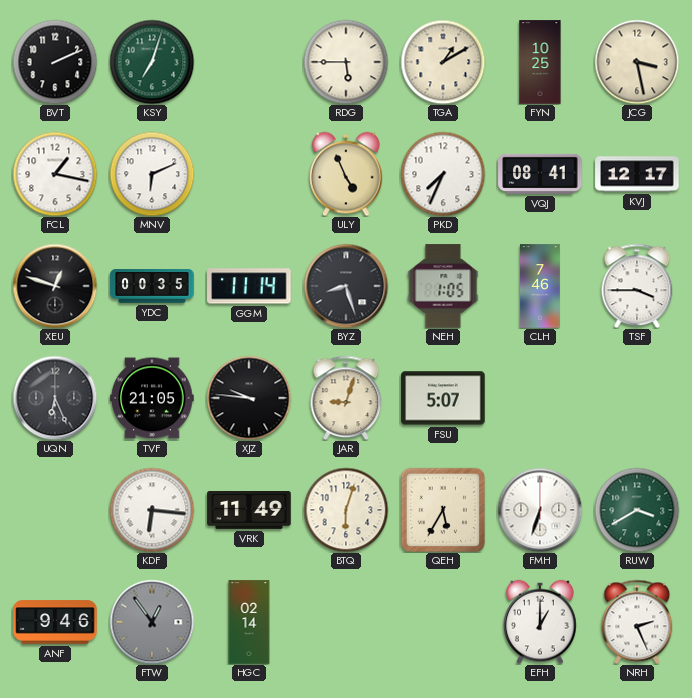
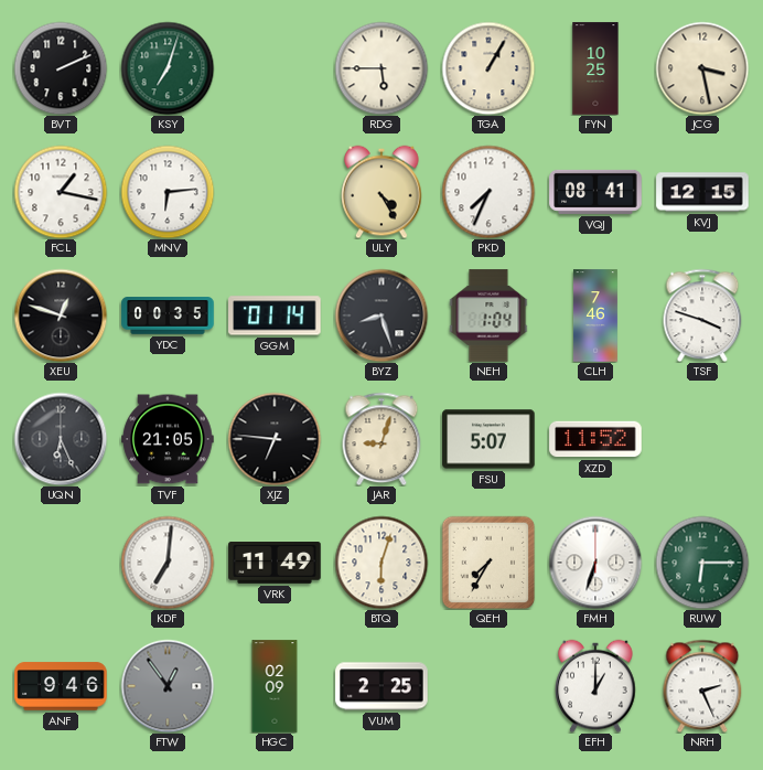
TGA: 1:10 -> 1:05 (488, 68)
MNV: 6:11 -> 6:14 (168, 192)
ULY: 4:56 -> 4:25 (382, 192)
KVJ: 12:17 -> 12:15 (702, 192)
GGM: 11:14 -> 01:14 (275, 316)
NEH: 1:05 -> 1:04 (488, 316)
TSF: 3:45 -> 3:48 (702, 316)
XJZ: 9:46 -> 6:46 (275, 439)
XZD: none -> 11:52 (595, 439)
KDF: 6:16 -> 7:01 (168, 563)
QEH: 5:35 -> 7:35 (488, 563)
RUW: 3:40 -> 6:15 (702, 563)
HGC: 02:14 -> 02:09 (275, 686)
VUM: none -> 2:25 (382, 686)
